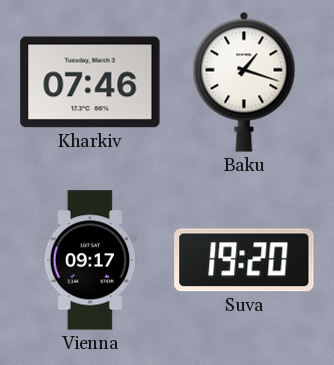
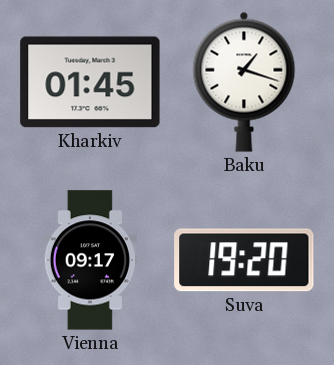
Kharkiv: 07:46 -> 01:45 (90, 82)
